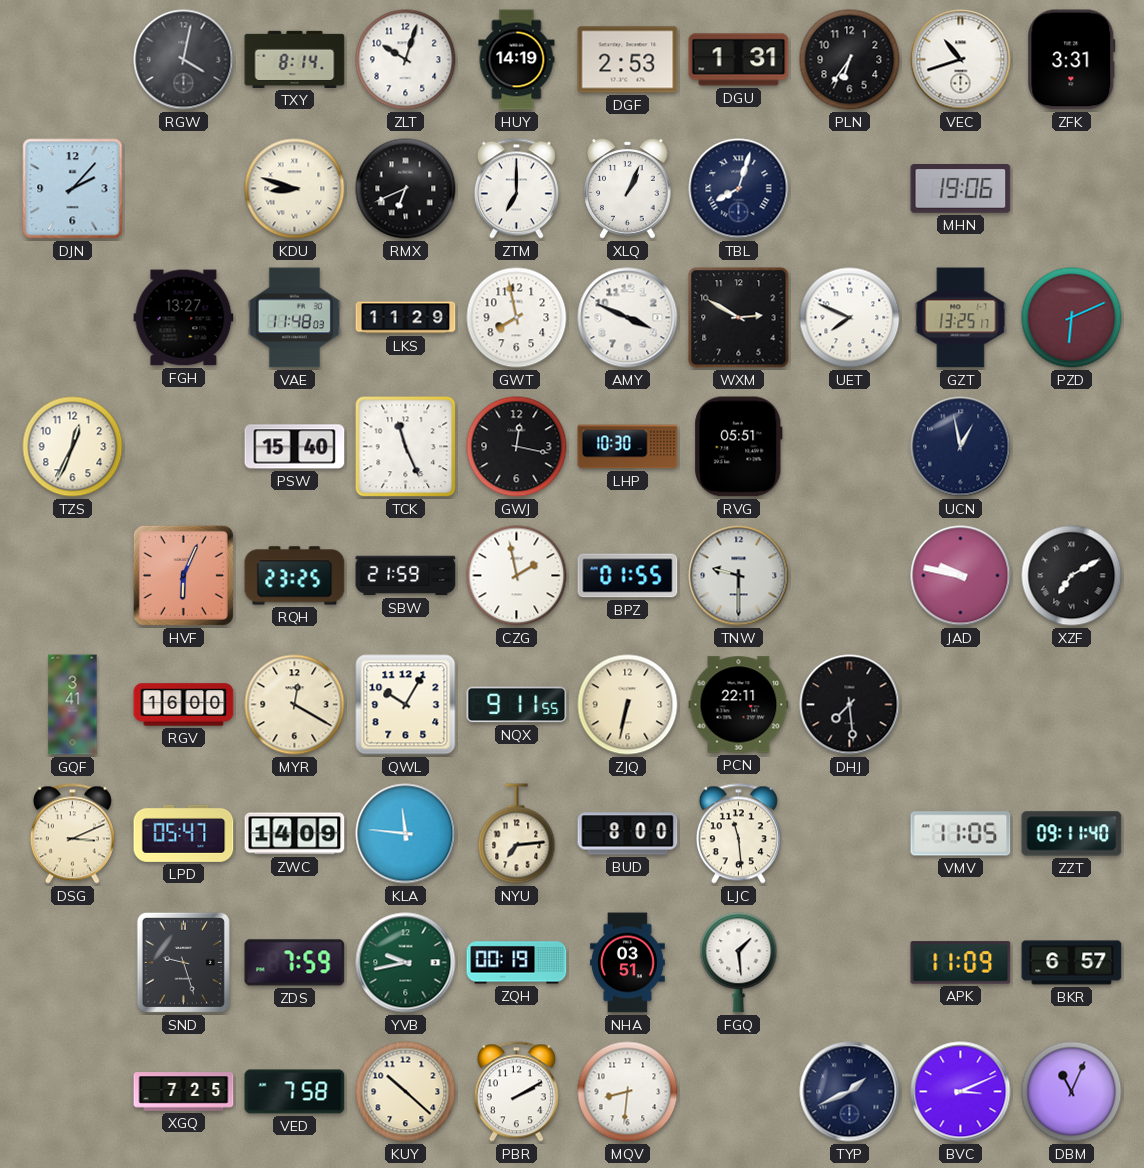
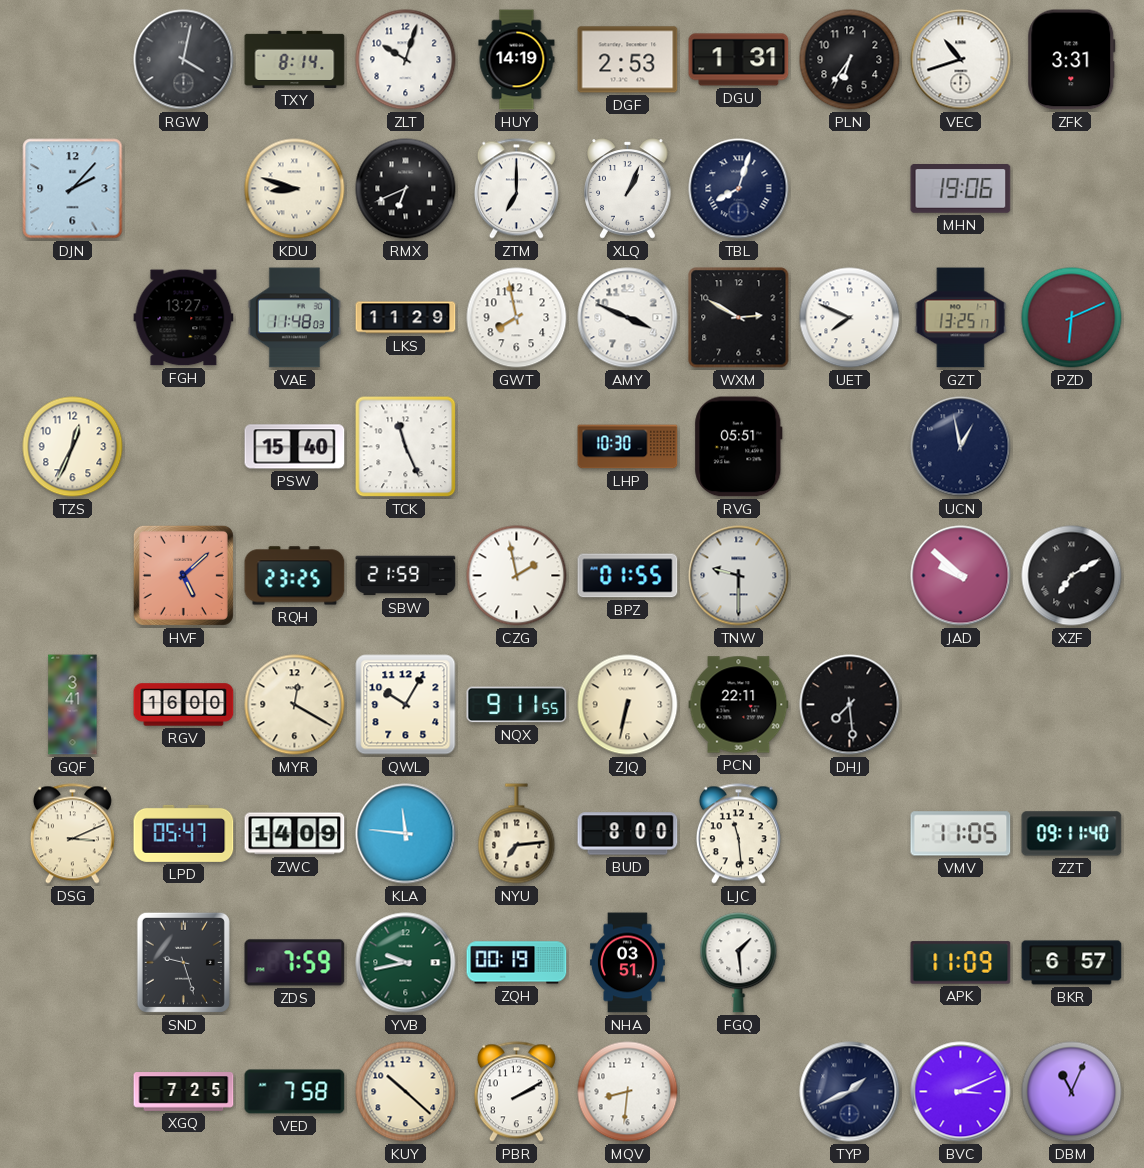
GWJ: 12:17 -> none (517, 447)
HVF: 6:04 -> 5:08 (183, 575)
JAD: 9:47 -> 9:52 (961, 576)
